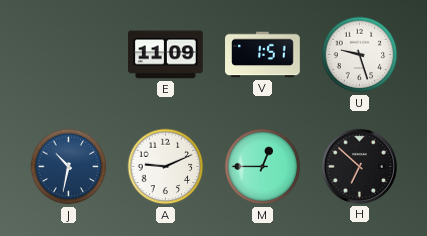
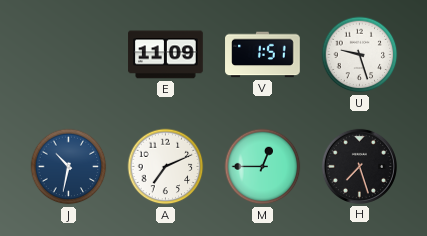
A: 9:11 -> 7:11 (166, 167)
H: 6:52 -> 7:27 (359, 166)
